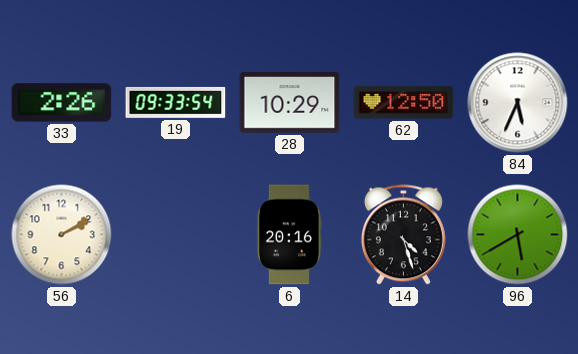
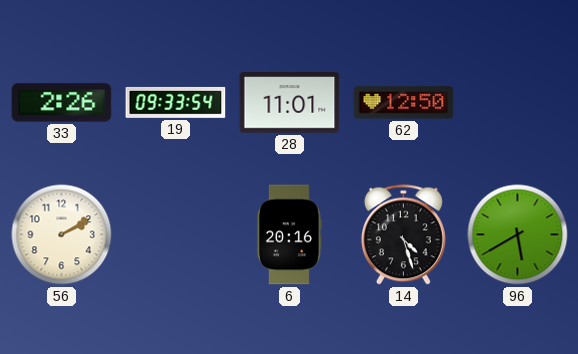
28: 10:29 -> 11:01 (290, 103)
84: 5:34 -> none (518, 103)
